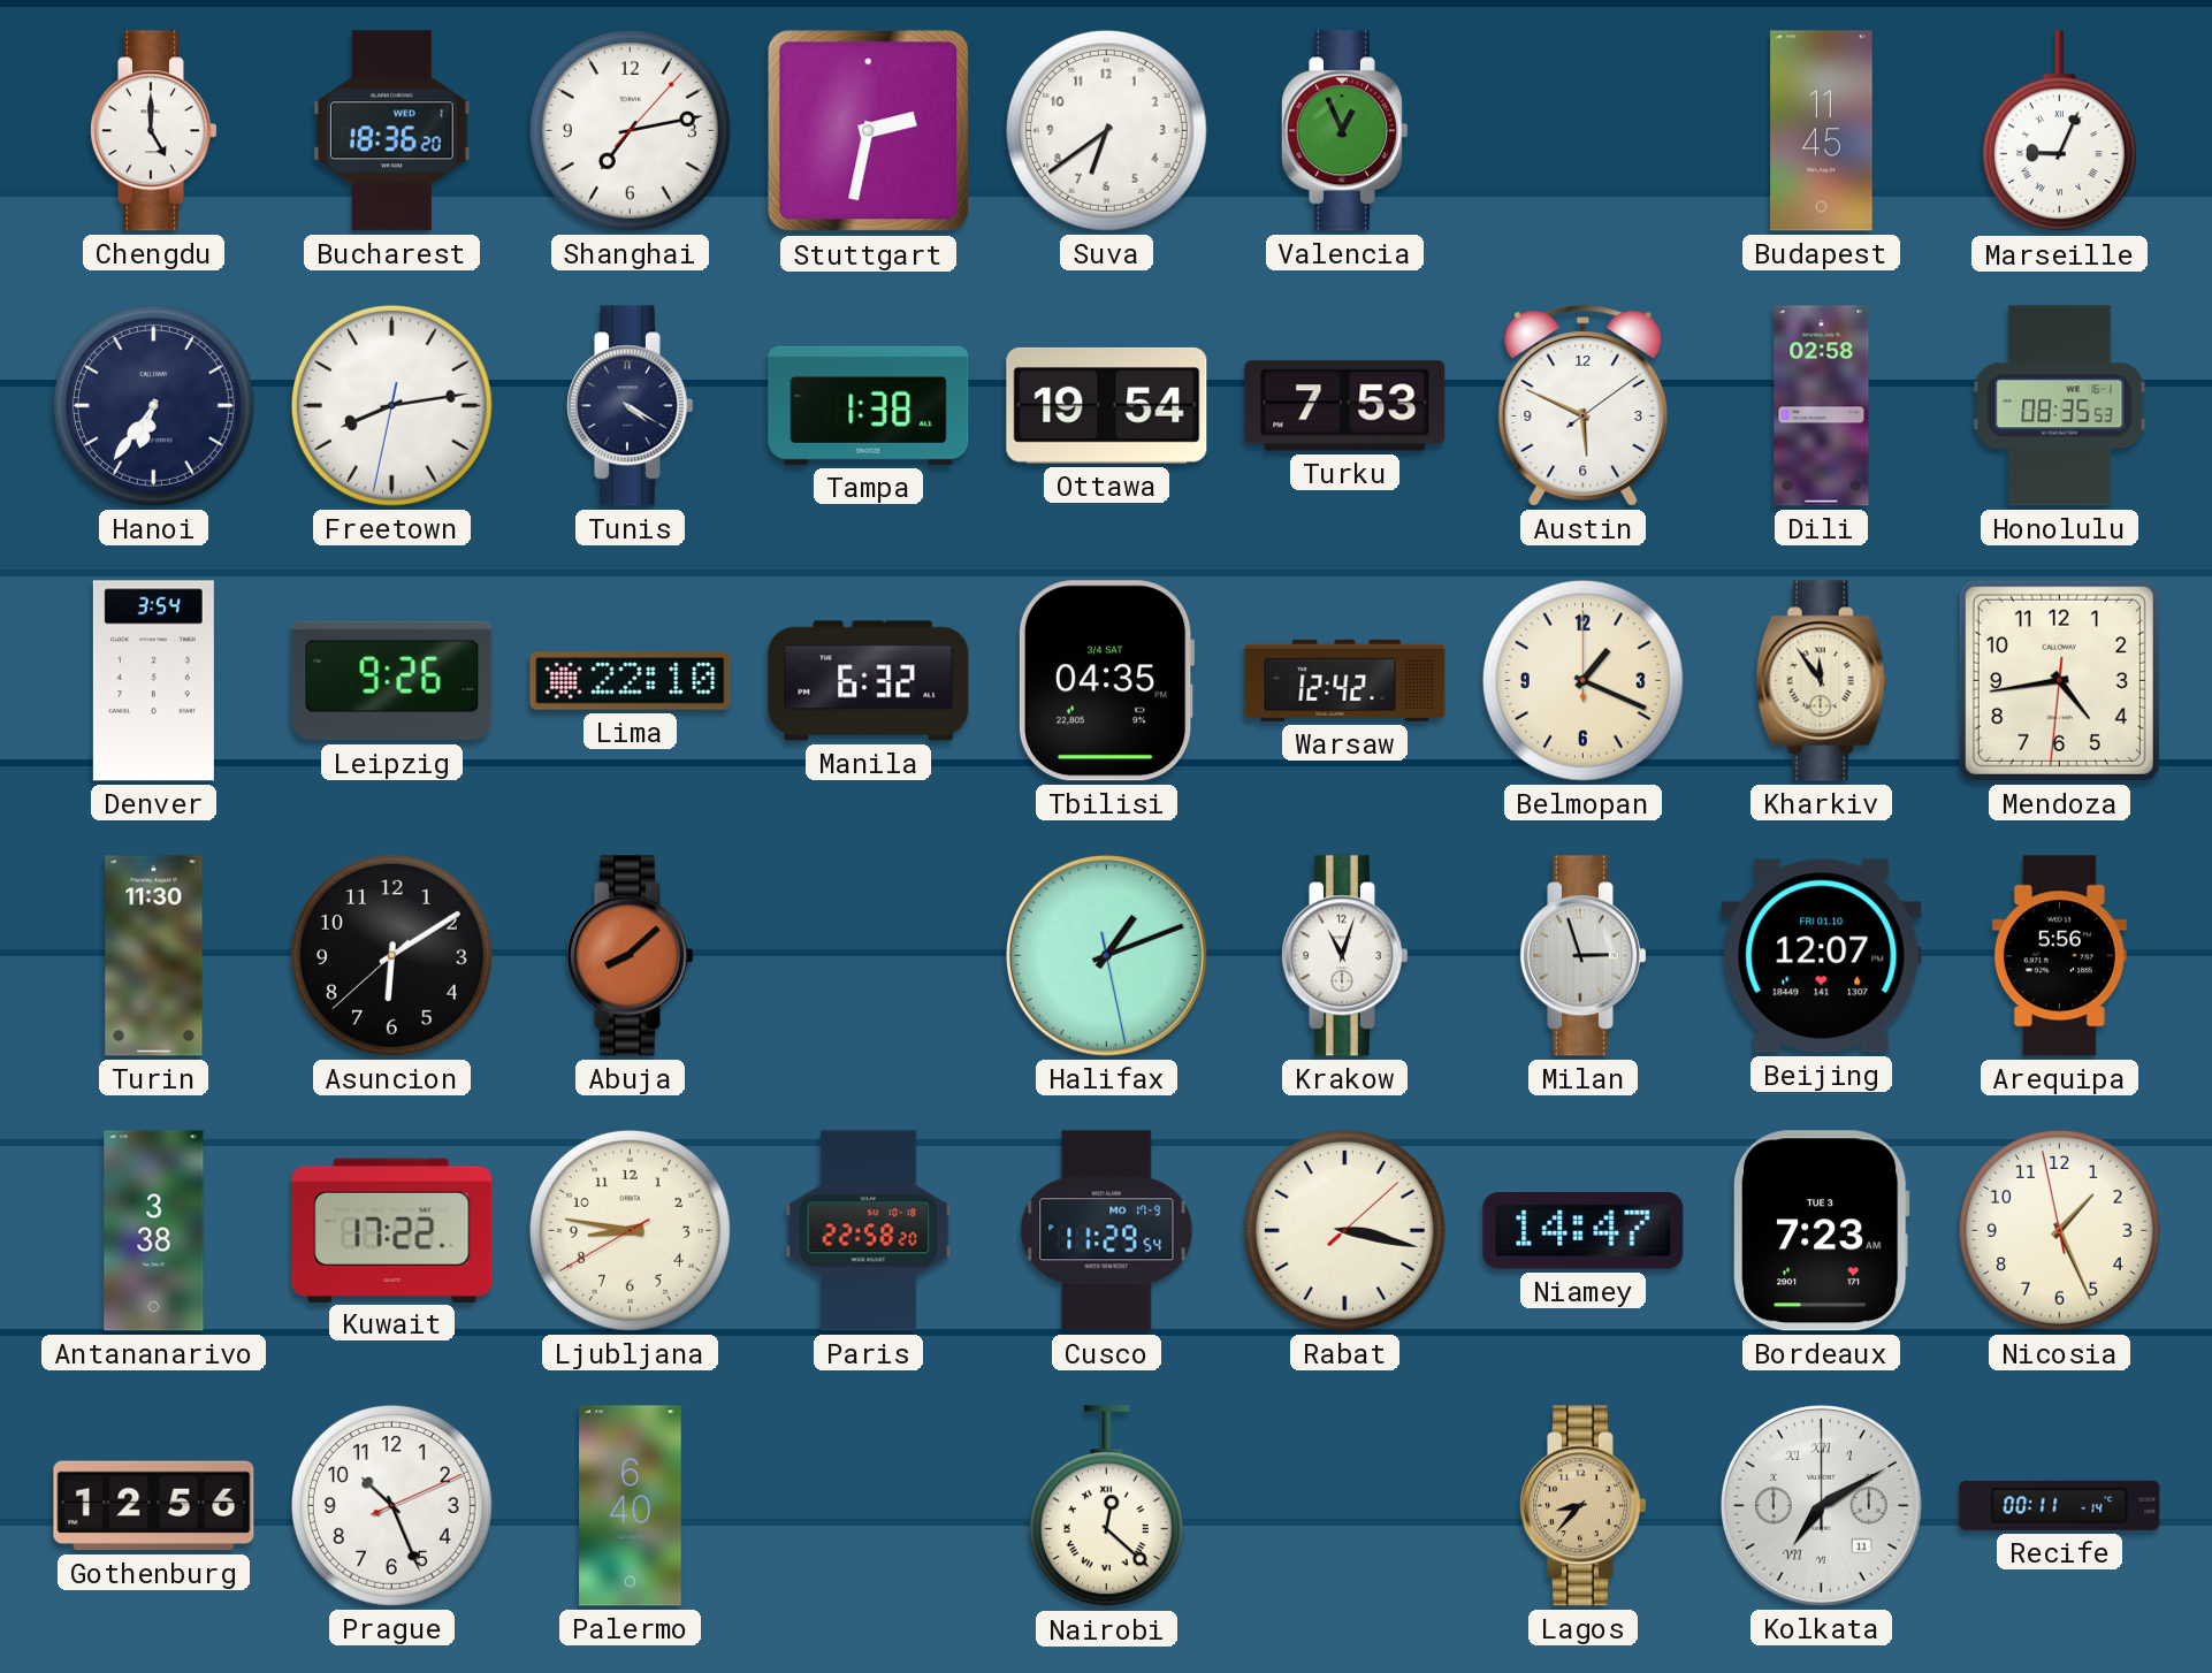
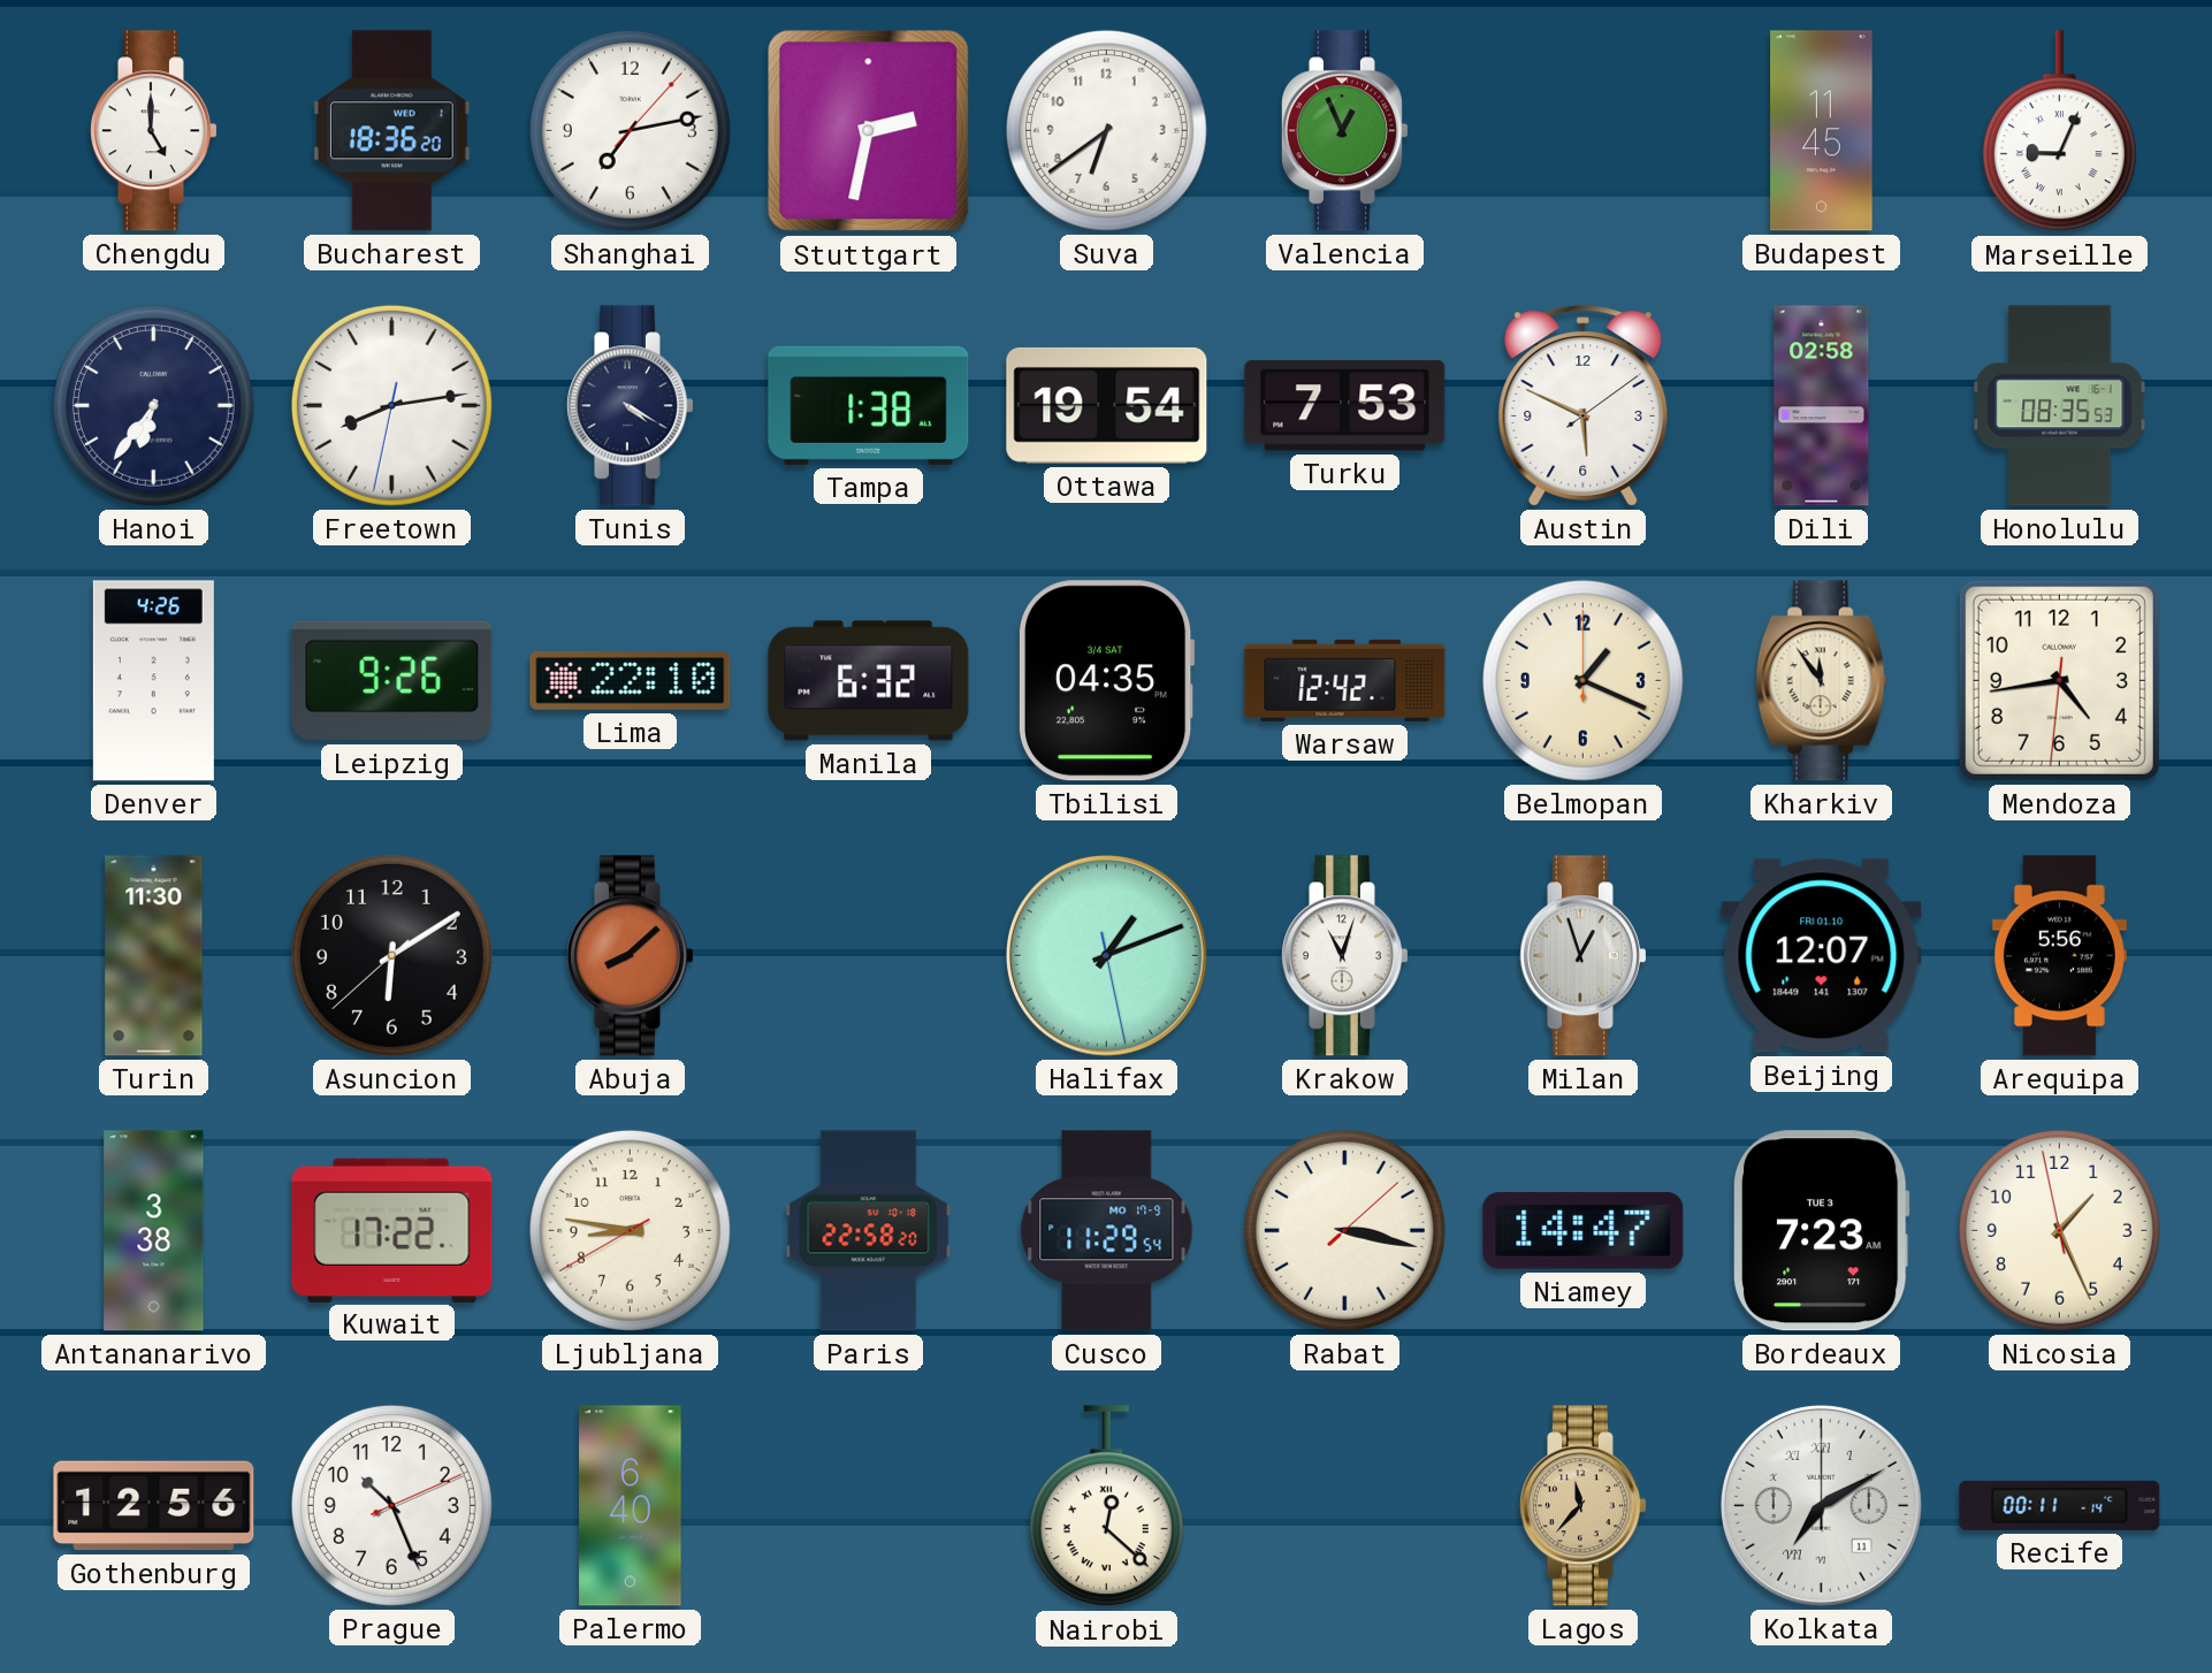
Denver: 3:54 -> 4:26 (153, 681)
Milan: 2:57 -> 12:57 (1582, 956)
Lagos: 8:37 -> 11:37 (1582, 1506)
